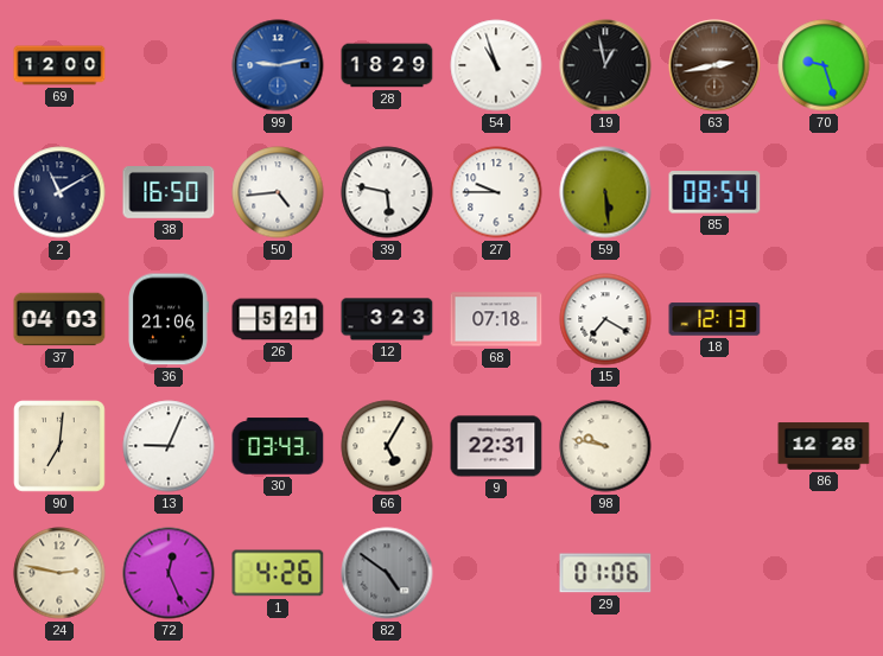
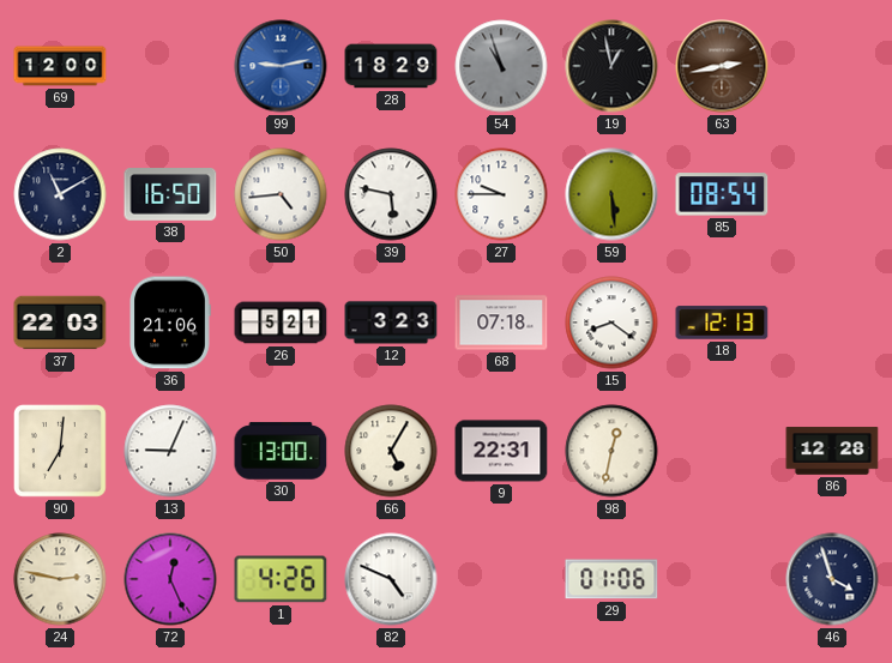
54 dial: white -> grey (501, 66)
70: 9:27 -> none (824, 65)
37: 04:03 -> 22:03 (60, 323)
15: 7:20 -> 8:21 (611, 323)
30: 03:43 -> 13:00 (281, 451)
98: 9:47 -> 12:32 (611, 451)
82: 4:51 -> 4:49 (391, 579)
82 dial: grey -> white (391, 579)
46: none -> 3:57 (832, 579)
